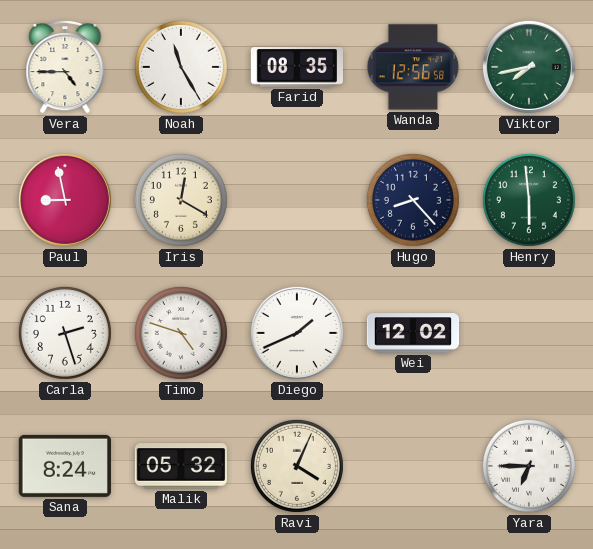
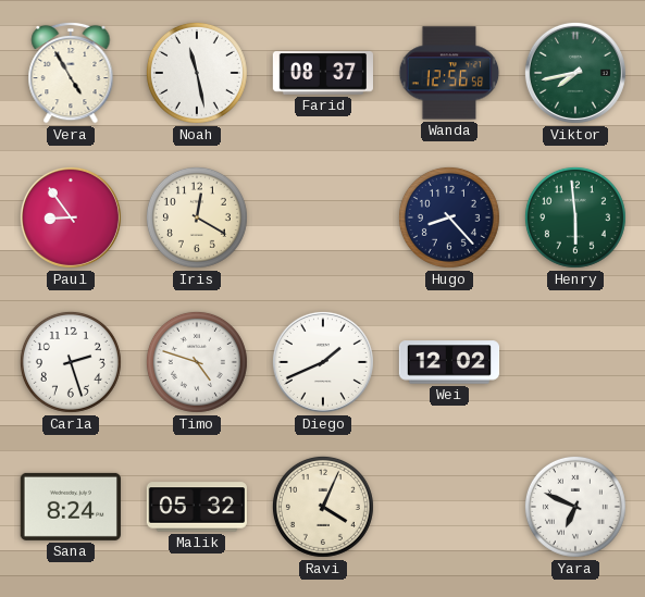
Vera: 4:45 -> 4:55 (71, 73)
Noah: 11:25 -> 11:28 (197, 73)
Farid: 08:35 -> 08:37 (322, 73)
Paul: 8:58 -> 8:54 (71, 217)
Yara: 6:45 -> 6:49 (575, 507)
